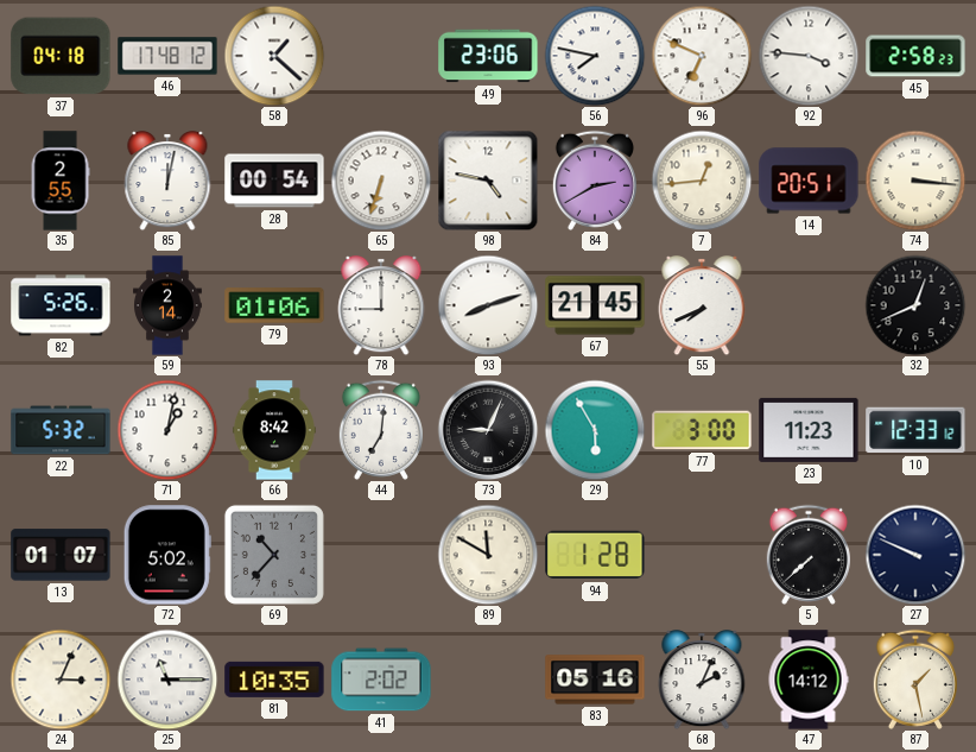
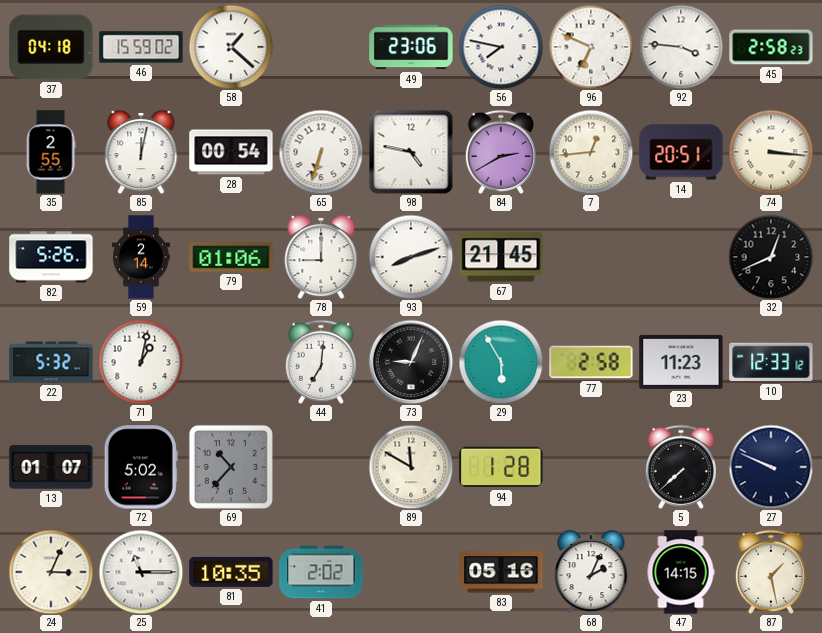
46: 17:48 -> 15:59 (141, 47)
55: 7:41 -> none (702, 307)
66: 8:42 -> none (274, 430)
77: 3:00 -> 2:58 (591, 362)
47: 14:12 -> 14:15 (681, 572)
